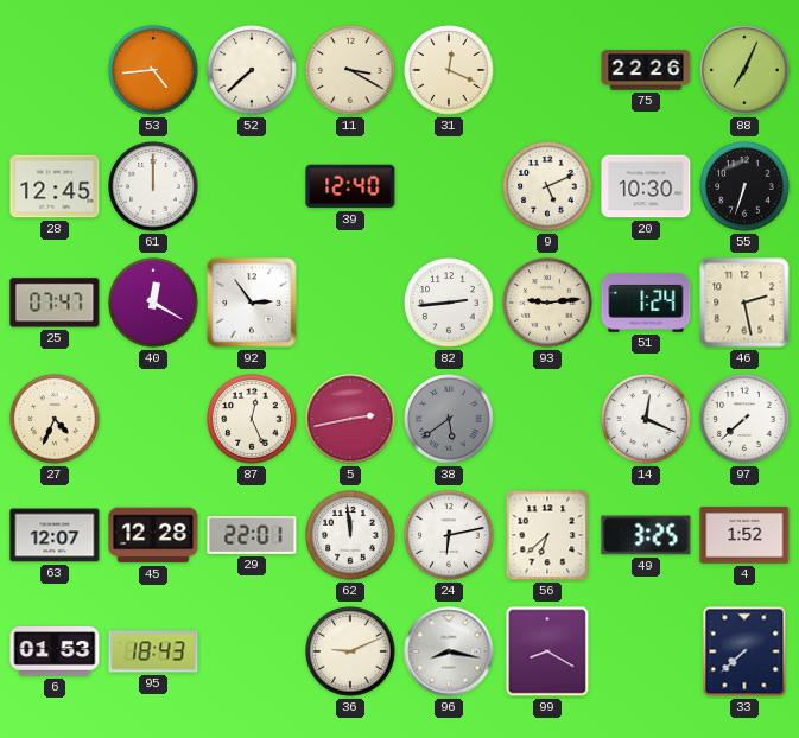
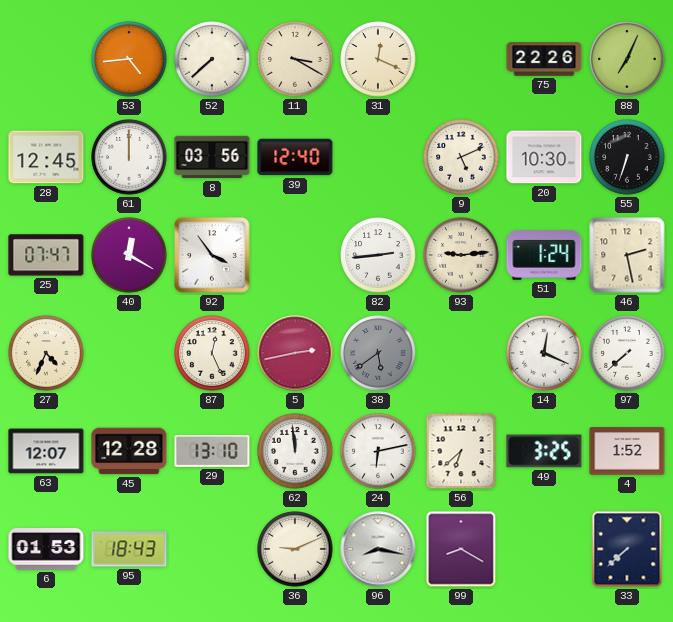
8: none -> 03:56 (212, 157)
92: 2:54 -> 3:54 (212, 255)
29: 22:01 -> 13:10 (212, 451)
